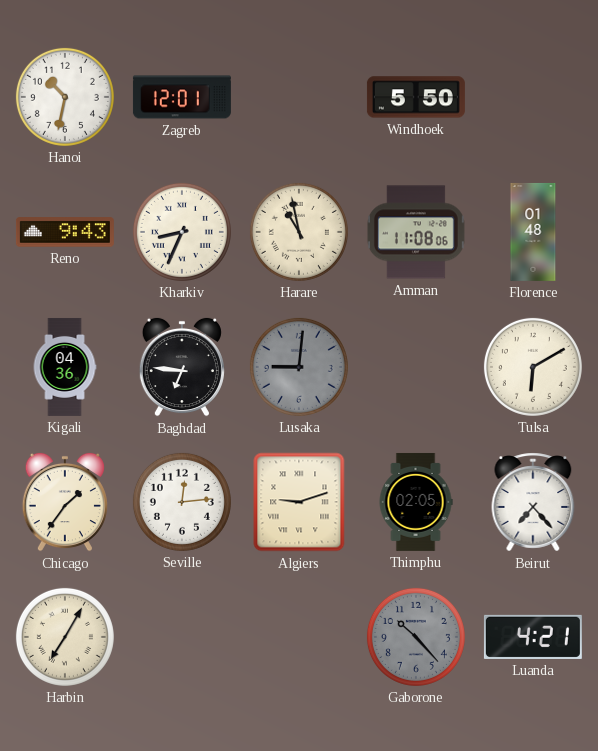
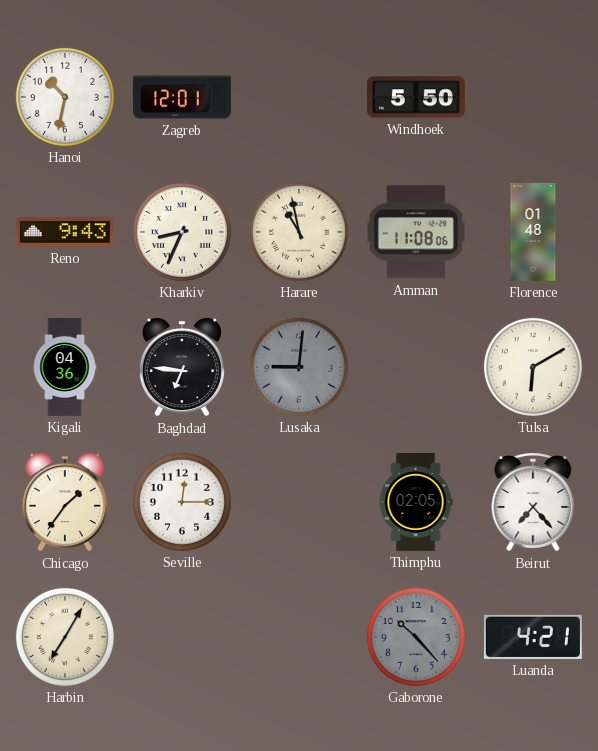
Seville: 12:14 -> 12:15 (182, 502)
Algiers: 9:12 -> none (299, 502)
